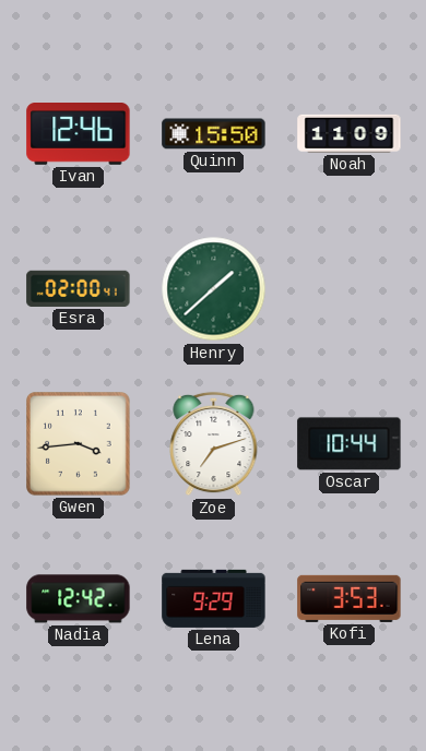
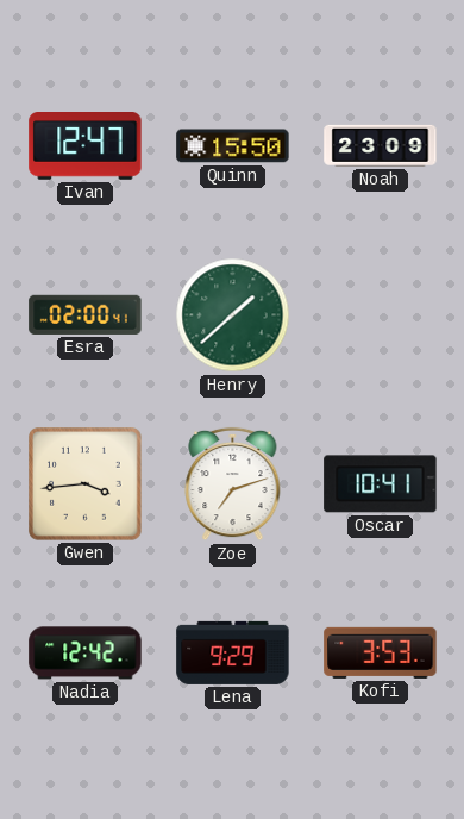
Ivan: 12:46 -> 12:47 (86, 146)
Noah: 11:09 -> 23:09 (381, 145)
Oscar: 10:44 -> 10:41 (381, 484)
